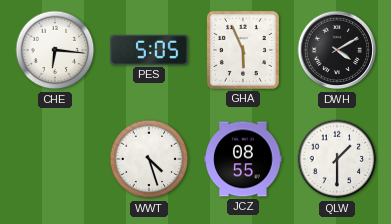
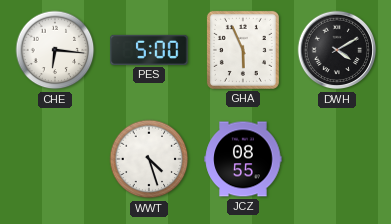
PES: 5:05 -> 5:00 (149, 50)
QLW: 1:30 -> none (337, 159)
